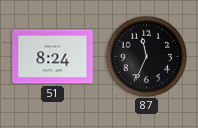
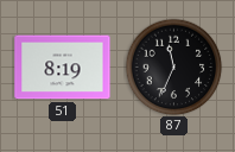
51: 8:24 -> 8:19 (63, 68)
